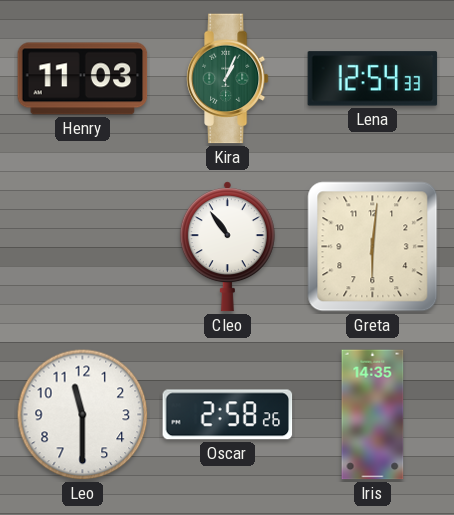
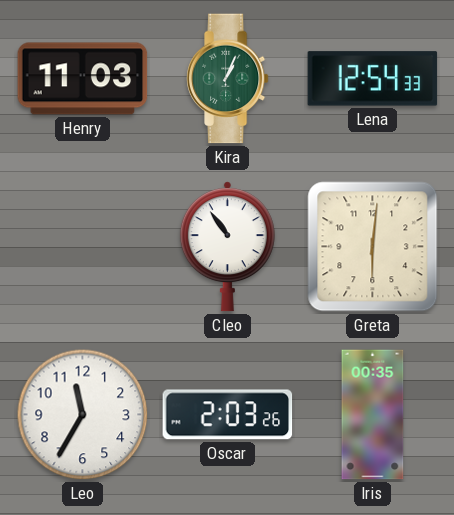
Leo: 11:30 -> 11:35 (83, 415)
Oscar: 2:58 -> 2:03 (228, 415)
Iris: 14:35 -> 00:35 (373, 415)
